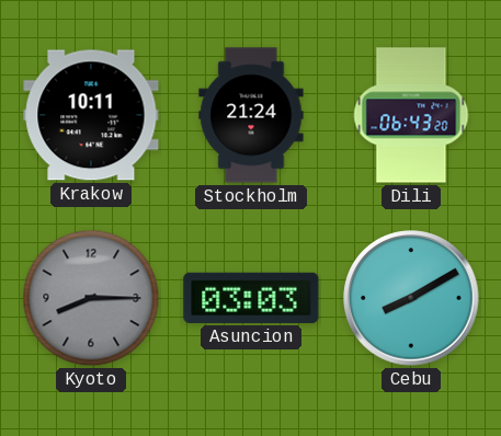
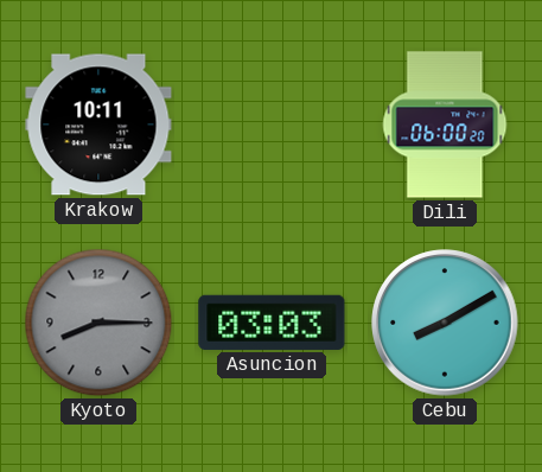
Stockholm: 21:24 -> none (251, 115)
Dili: 06:43 -> 06:00 (445, 125)
